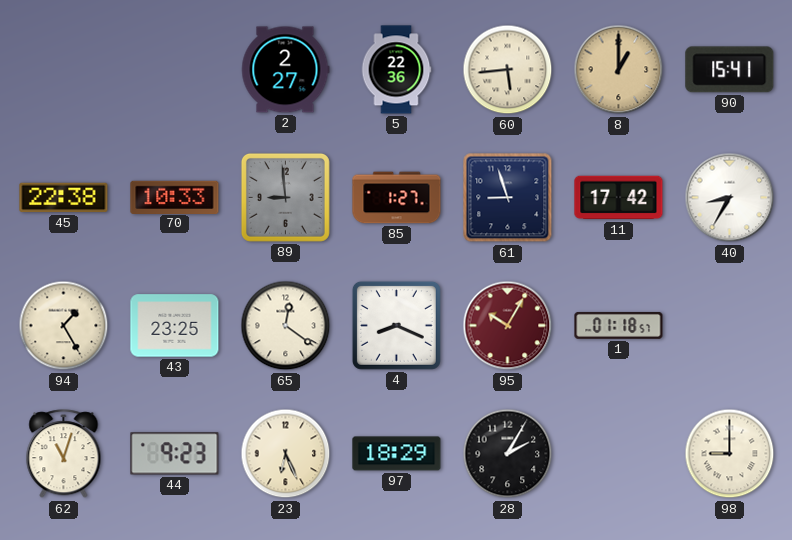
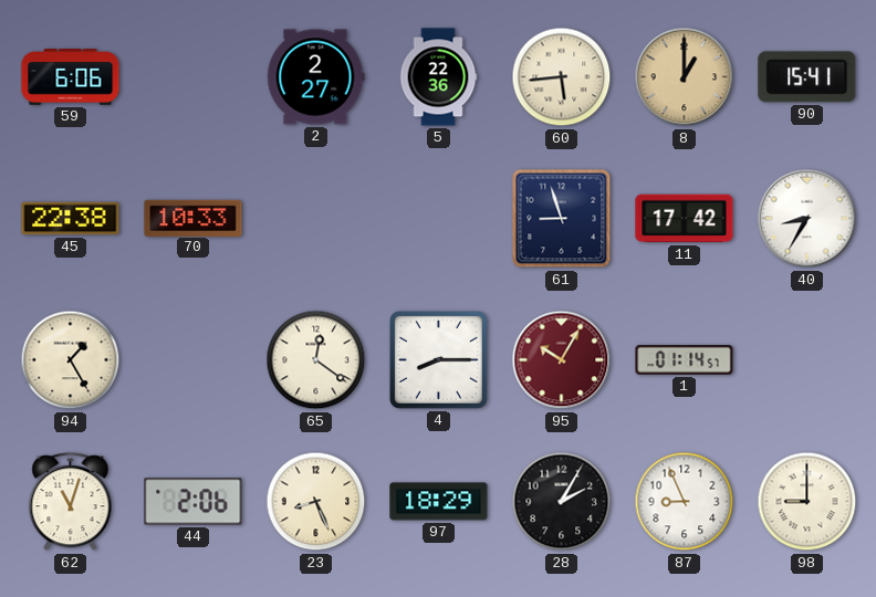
59: none -> 6:06 (71, 77)
89: 8:59 -> none (285, 197)
85: 1:27 -> none (397, 198)
43: 23:25 -> none (175, 326)
4: 8:19 -> 8:15 (438, 359)
1: 01:18 -> 01:14 (685, 360)
44: 9:23 -> 2:06 (194, 502)
23: 6:26 -> 8:26 (316, 502)
87: none -> 8:56 (685, 502)
